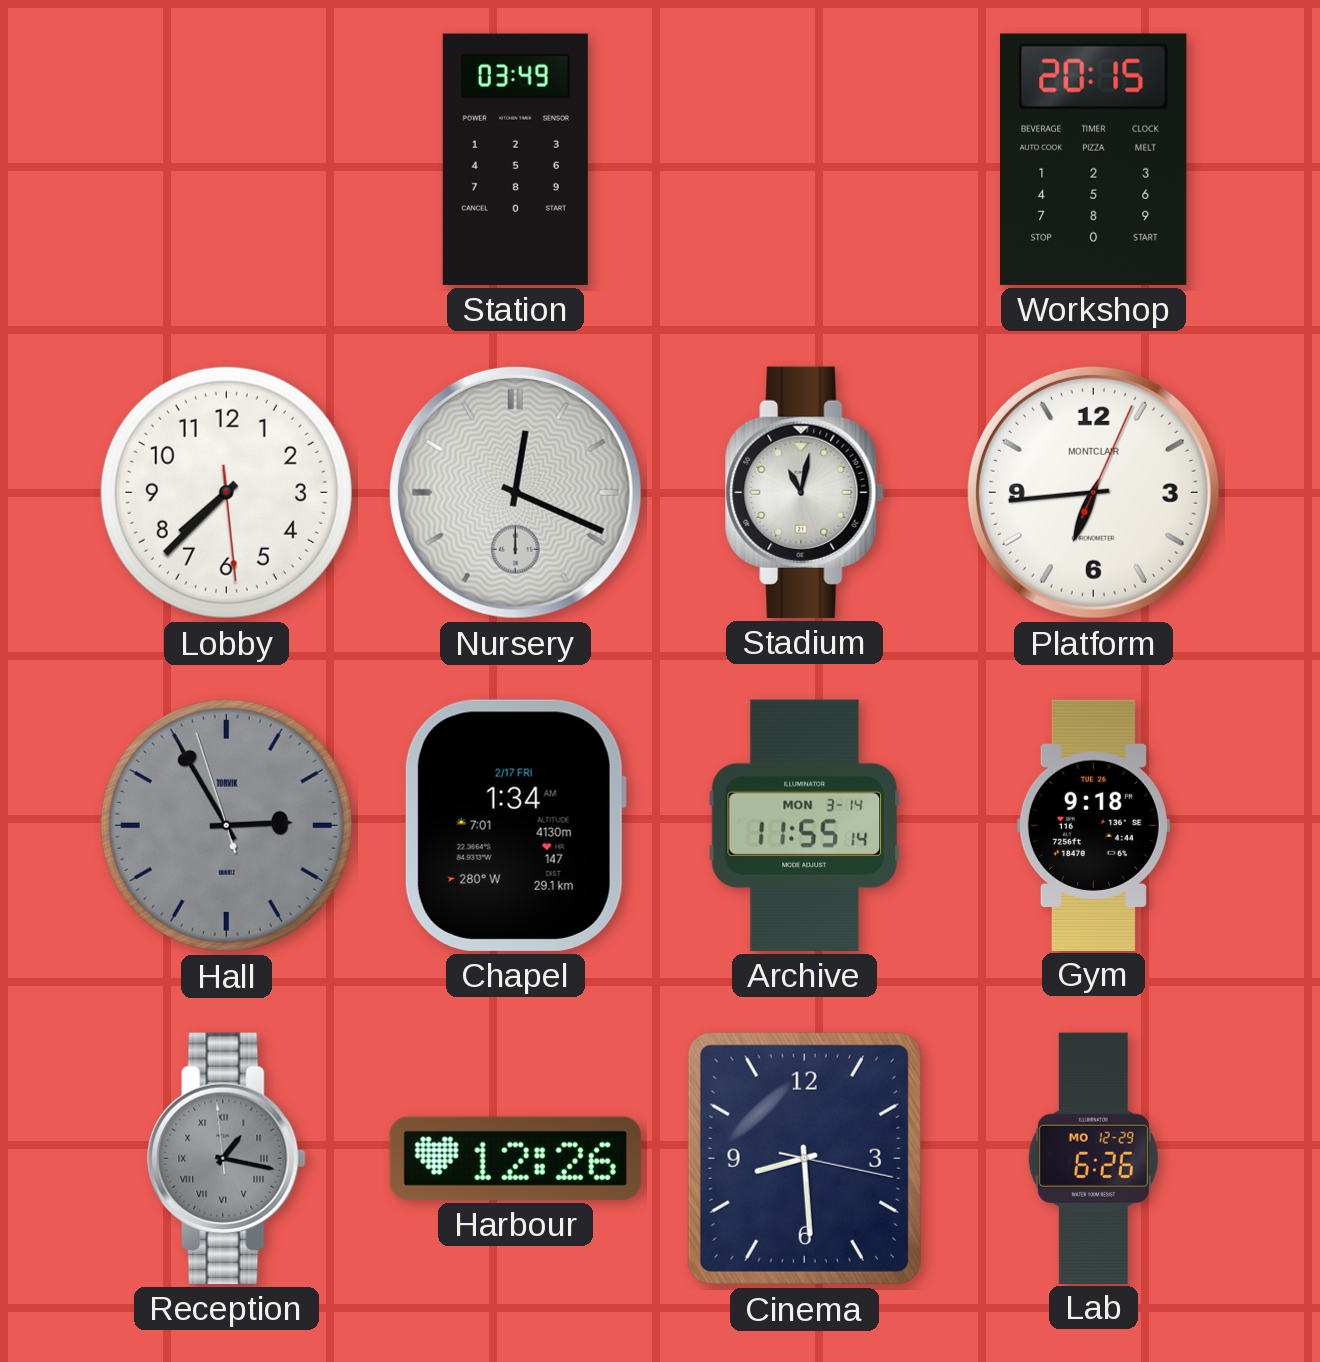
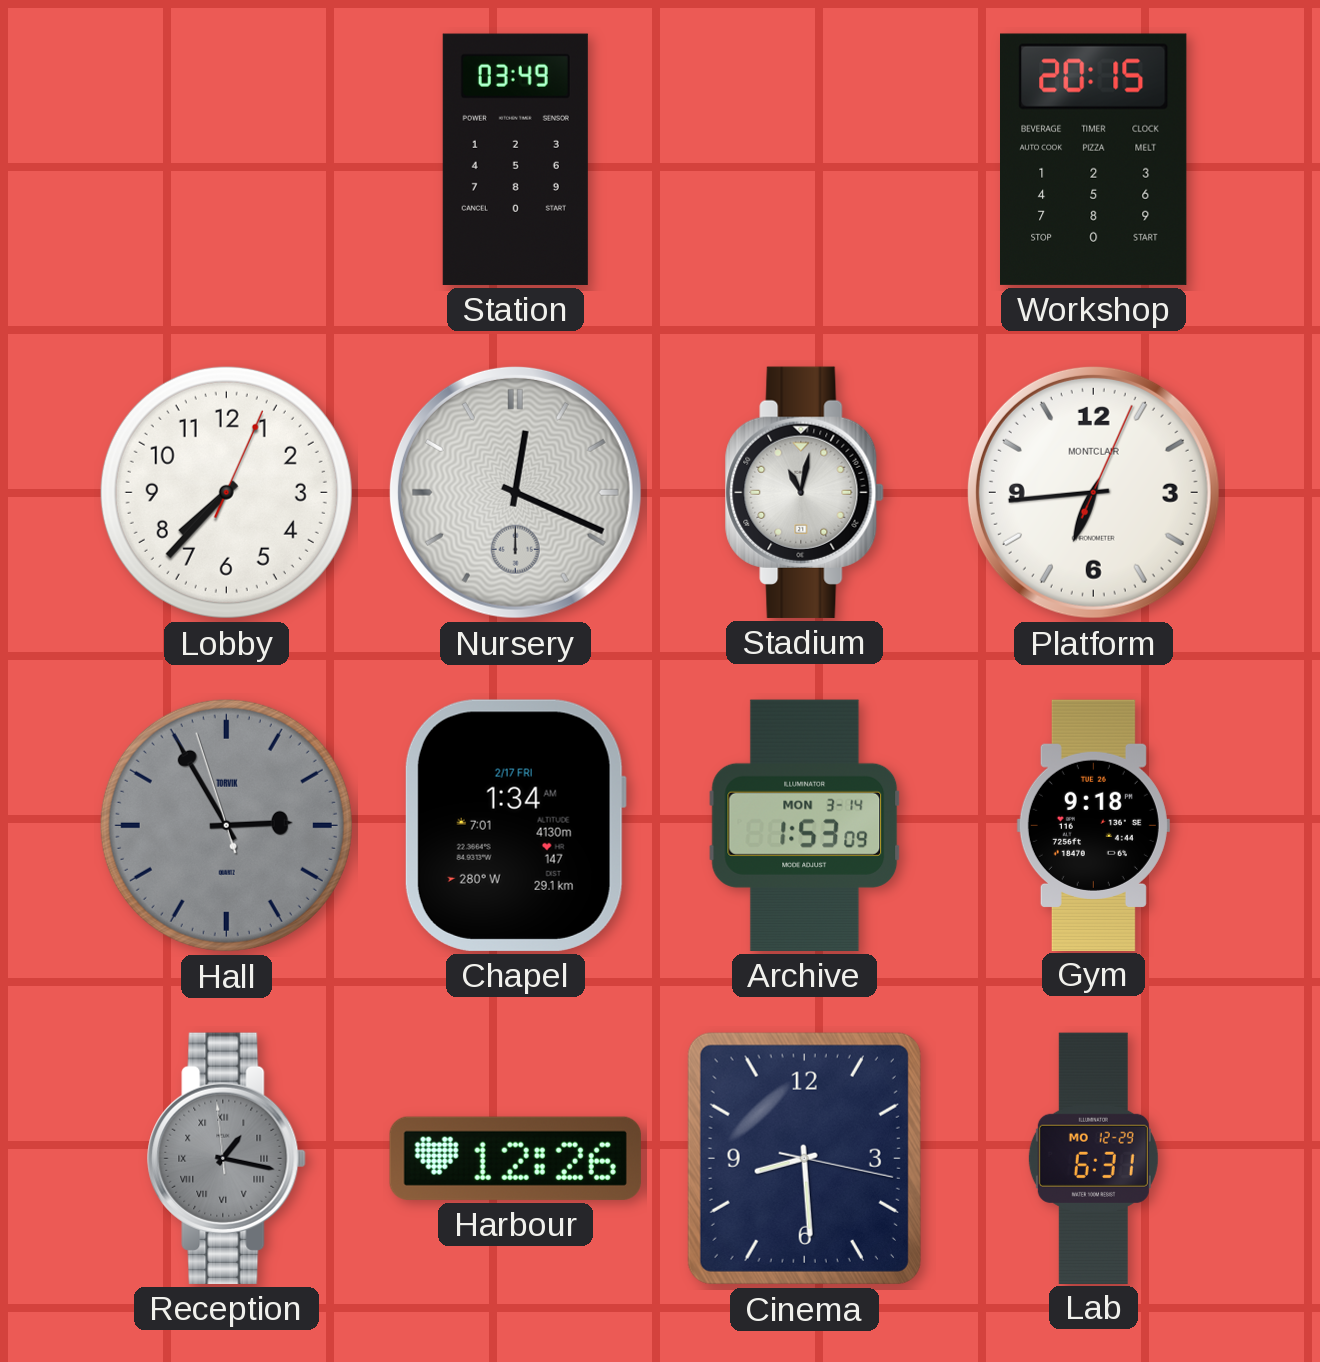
Lobby: 7:37:29 -> 7:37:04 (226, 492)
Archive: 11:55 -> 1:53 (805, 825)
Lab: 6:26 -> 6:31 (1093, 1158)
